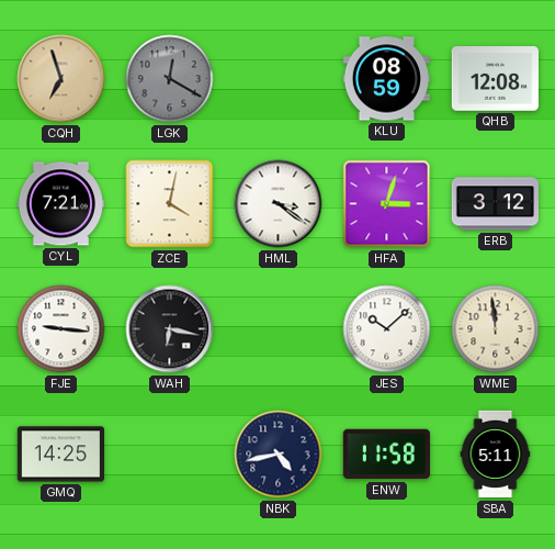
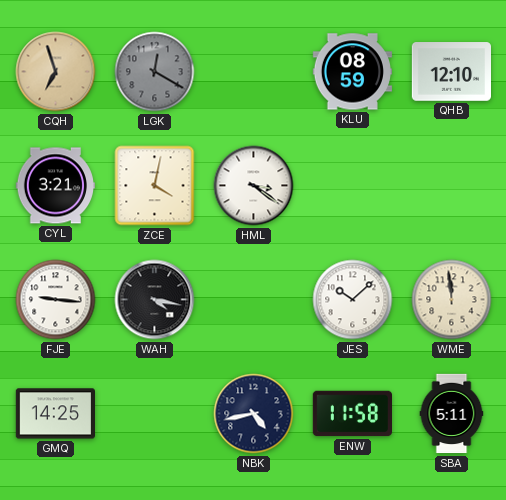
QHB: 12:08 -> 12:10 (451, 72)
CYL: 7:21 -> 3:21 (55, 186)
HFA: 3:03 -> none (387, 204)
ERB: 3:12 -> none (495, 204)
WAH: 6:17 -> 4:17 (155, 300)
